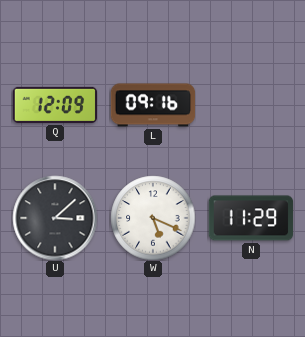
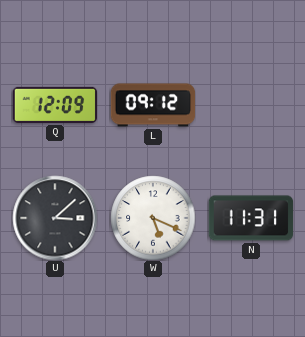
L: 09:16 -> 09:12 (153, 105)
N: 11:29 -> 11:31 (251, 218)
